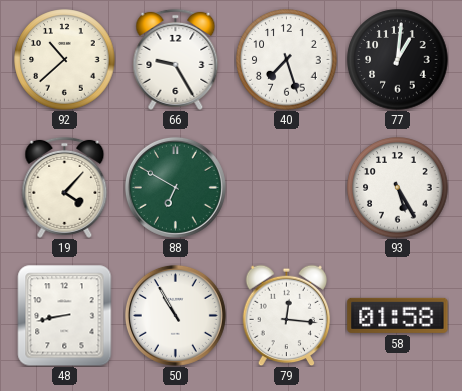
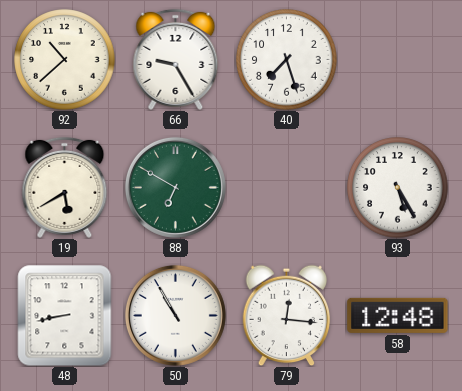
77: 1:01 -> none (398, 60)
19: 4:07 -> 5:40 (65, 187)
58: 01:58 -> 12:48 (398, 315)
